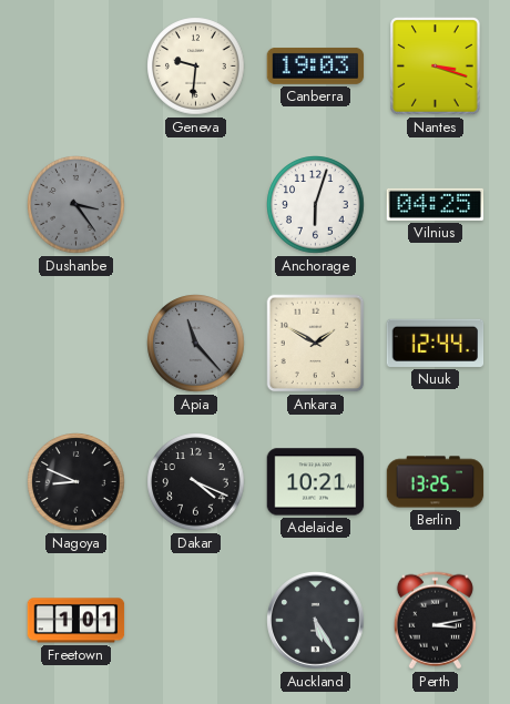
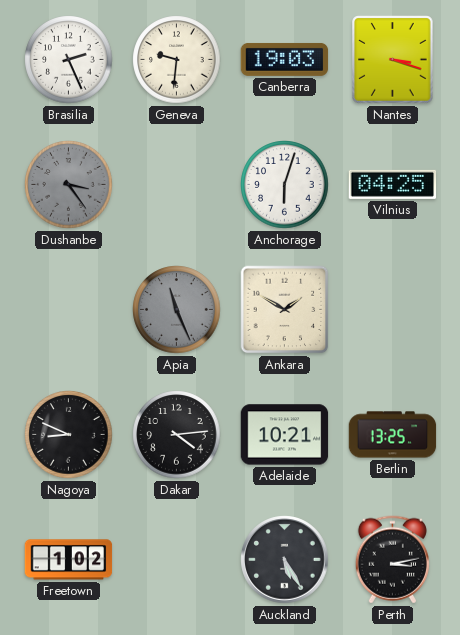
Brasilia: none -> 2:26 (69, 60)
Apia: 11:23 -> 11:26 (177, 310)
Nuuk: 12:44 -> none (436, 343)
Dakar: 4:19 -> 4:14 (177, 435)
Freetown: 1:01 -> 1:02 (69, 560)
